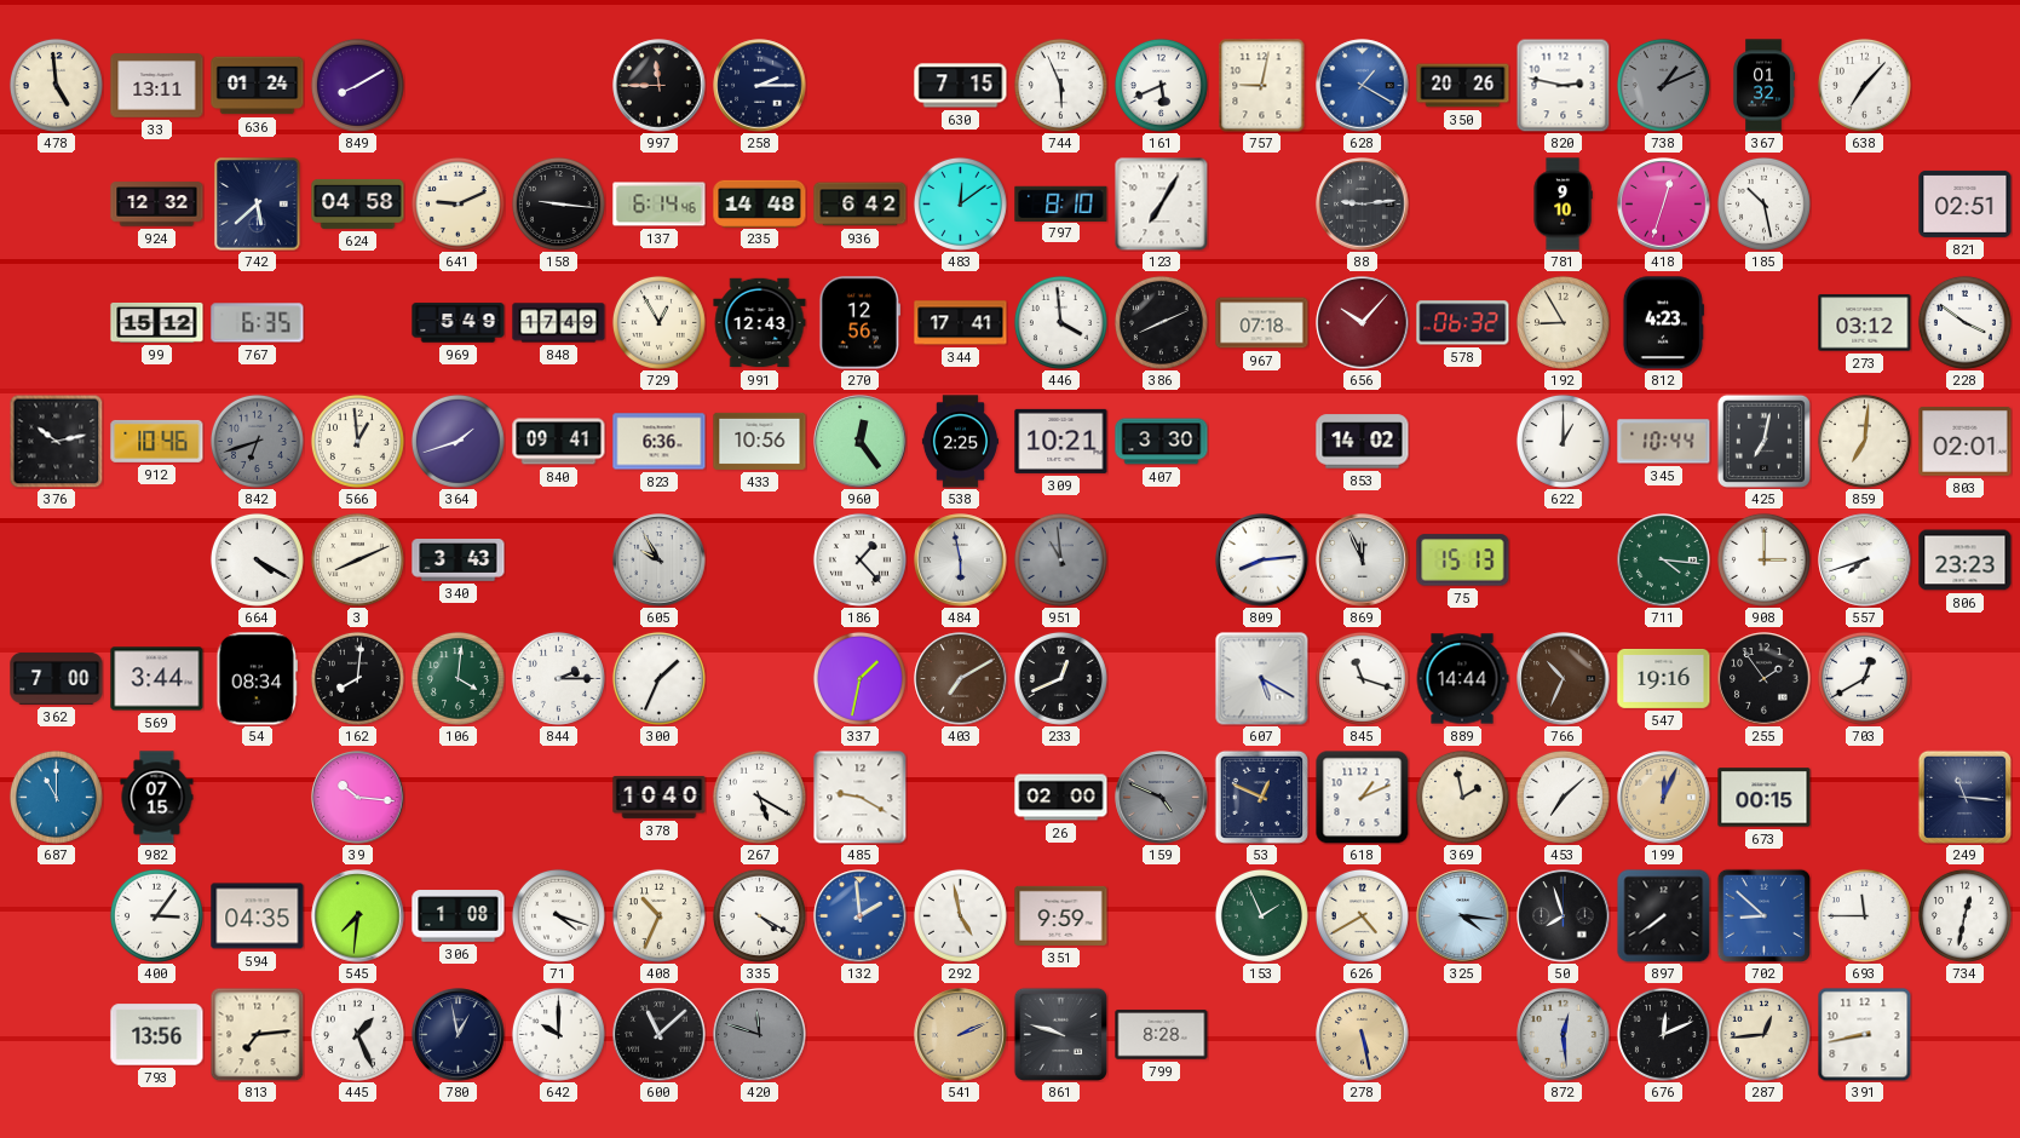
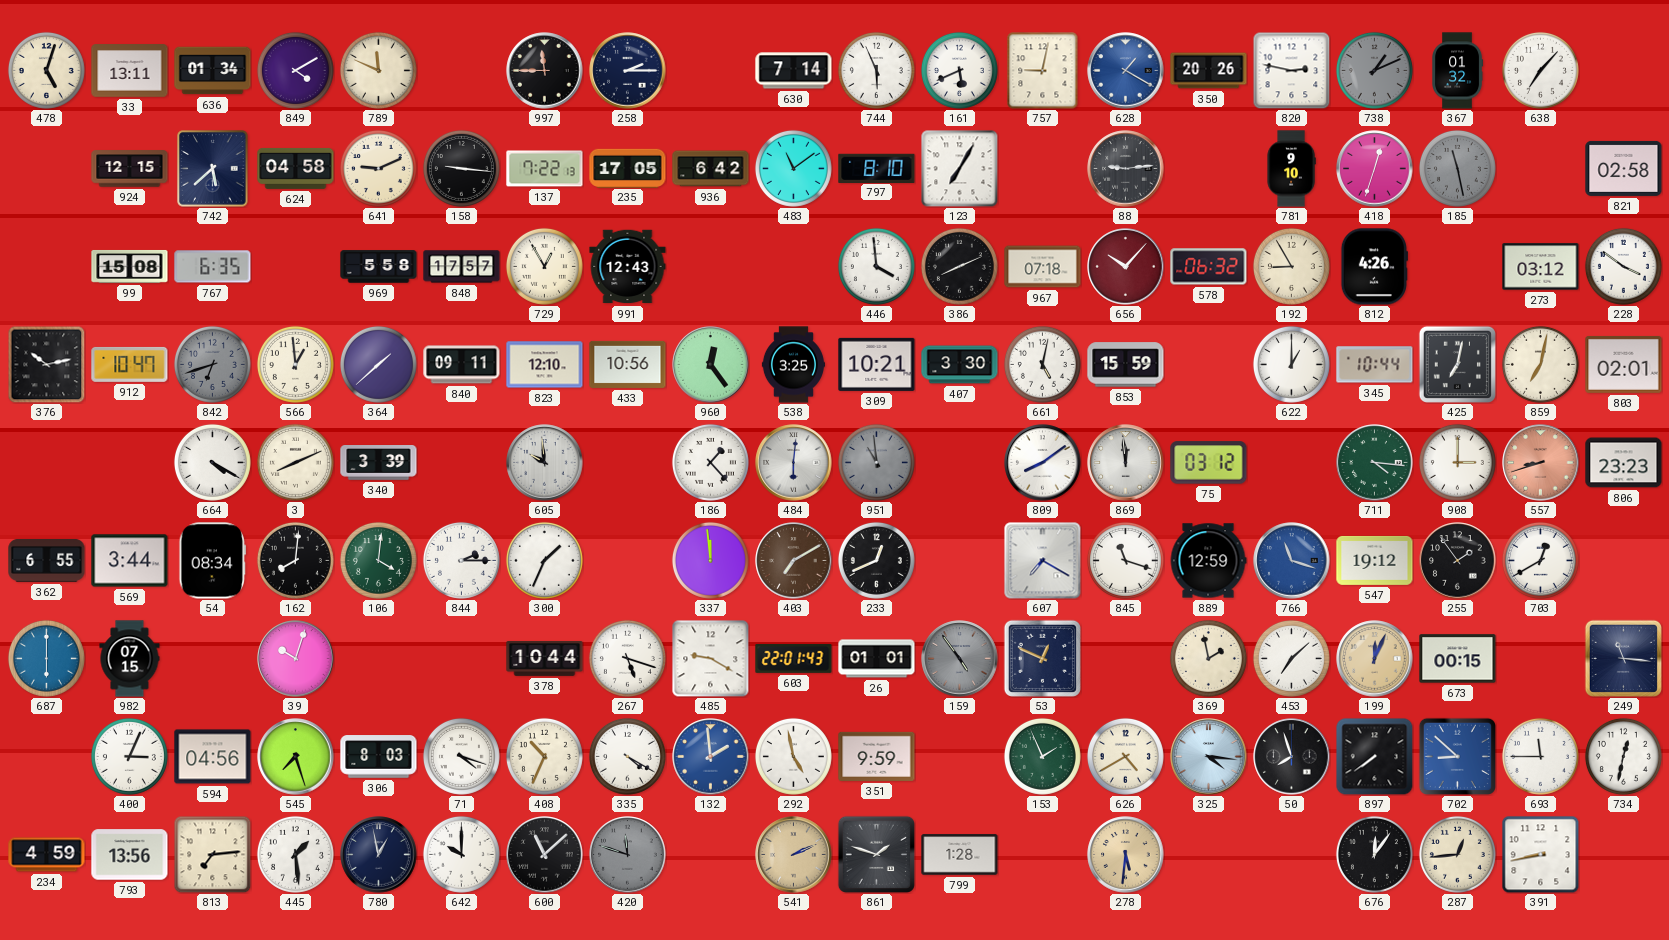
478: 4:59 -> 5:03 (46, 70)
636: 01:24 -> 01:34 (213, 71)
849: 8:10 -> 4:10 (295, 70)
789: none -> 11:49 (378, 70)
630: 7:15 -> 7:14 (794, 71)
924: 12:32 -> 12:15 (130, 169)
137: 6:14 -> 7:22 (545, 169)
235: 14:48 -> 17:05 (628, 168)
483: 12:09 -> 11:09 (793, 168)
185: 10:28 -> 11:28 (1457, 168)
185 dial: white -> grey (1457, 168)
821: 02:51 -> 02:58 (1624, 168)
99: 15:12 -> 15:08 (130, 266)
969: 5:49 -> 5:58 (379, 267)
848: 17:49 -> 17:57 (462, 267)
270: 12:56 -> none (859, 323)
344: 17:41 -> none (961, 323)
812: 4:23 -> 4:26 (1374, 267)
912: 10:46 -> 10:47 (130, 364)
364: 1:42 -> 1:38 (378, 364)
840: 09:41 -> 09:11 (462, 365)
823: 6:36 -> 12:10 (545, 365)
538: 2:25 -> 3:25 (793, 365)
661: none -> 5:02 (1042, 364)
853: 14:02 -> 15:59 (1126, 365)
859: 7:01 -> 7:02 (1540, 364)
340: 3:43 -> 3:39 (379, 463)
605: 9:55 -> 9:59 (545, 463)
484: 5:58 -> 6:01 (794, 463)
809: 8:14 -> 8:09 (1043, 463)
869: 11:56 -> 11:59 (1126, 463)
75: 15:13 -> 03:12 (1209, 463)
557: 7:42 -> 8:42 (1541, 463)
557 dial: white -> salmon (1541, 463)
362: 7:00 -> 6:55 (47, 560)
337: 1:32 -> 11:59 (710, 560)
607: 5:20 -> 7:20 (1043, 561)
889: 14:44 -> 12:59 (1208, 561)
766: 10:34 -> 11:18 (1292, 561)
766 dial: brown -> blue (1292, 561)
547: 19:16 -> 19:12 (1375, 560)
687: 11:00 -> 6:00 (46, 658)
39: 10:16 -> 10:03 (296, 659)
378: 10:40 -> 10:44 (545, 659)
267: 5:20 -> 5:18 (627, 658)
603: none -> 22:01 (794, 659)
26: 02:00 -> 01:01 (877, 659)
159: 4:49 -> 4:54 (960, 659)
618: 1:11 -> none (1362, 797)
400: 3:06 -> 3:04 (129, 756)
594: 04:35 -> 04:56 (213, 757)
545: 7:31 -> 7:27 (296, 757)
306: 1:08 -> 8:03 (379, 757)
234: none -> 4:59 (47, 855)
445: 1:26 -> 1:29 (295, 854)
861: 9:48 -> 1:48 (876, 854)
799: 8:28 -> 1:28 (960, 855)
278: 5:28 -> 5:31 (1126, 855)
872: 12:29 -> none (1564, 1035)
676: 12:11 -> 12:06 (1374, 854)
